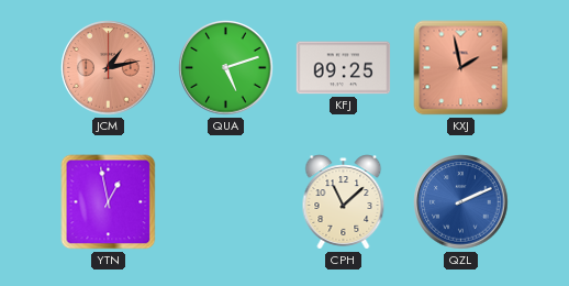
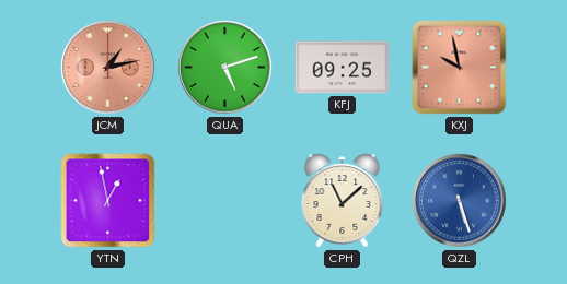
KXJ: 1:58 -> 9:58 (460, 68)
QZL: 2:11 -> 5:27 (460, 201)
